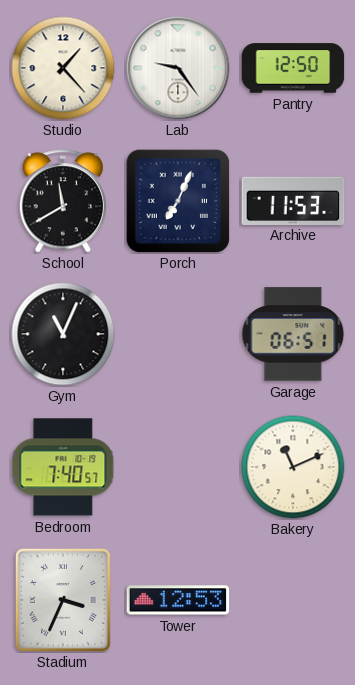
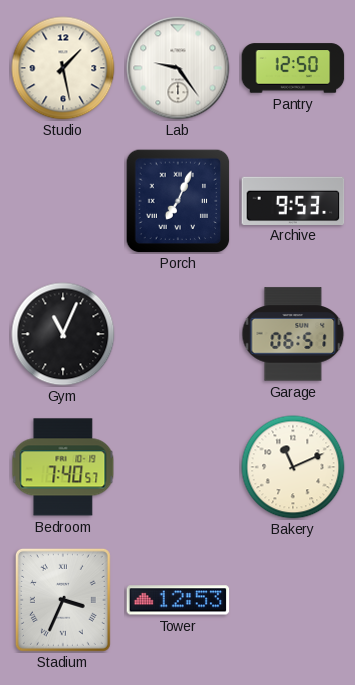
Studio: 1:23 -> 1:28 (63, 68)
School: 11:40 -> none (63, 201)
Archive: 11:53 -> 9:53 (293, 200)
